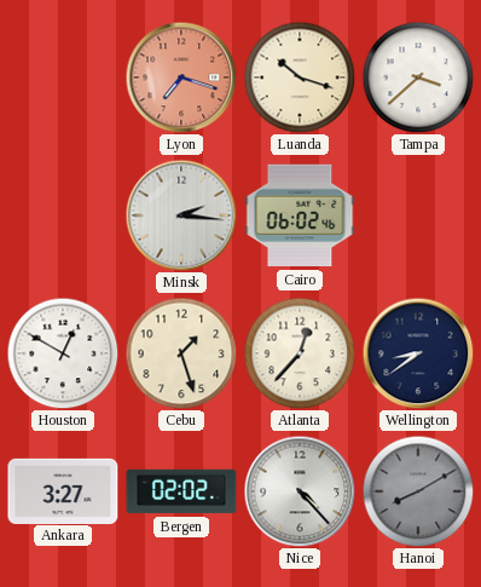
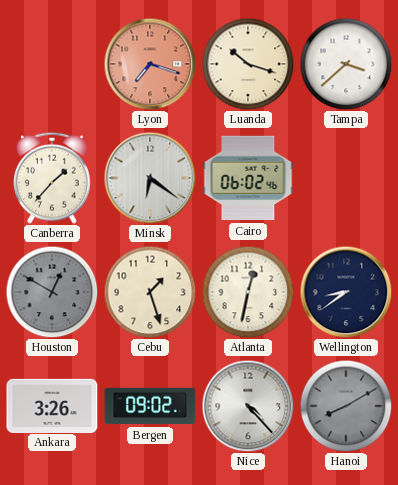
Canberra: none -> 1:37 (53, 178)
Minsk: 2:16 -> 6:21 (150, 178)
Houston dial: white -> grey (52, 292)
Atlanta: 12:37 -> 12:32 (248, 292)
Ankara: 3:27 -> 3:26 (52, 405)
Bergen: 02:02 -> 09:02 (150, 406)
